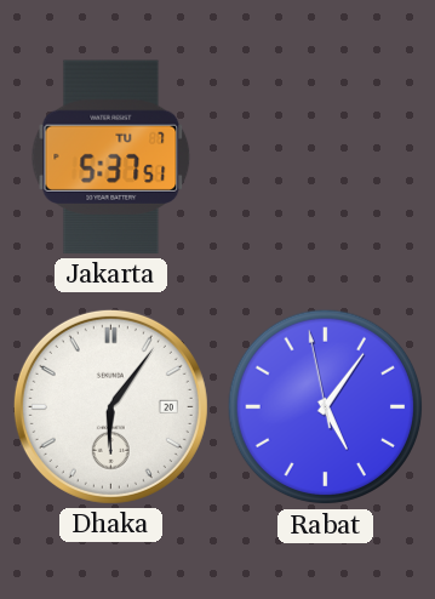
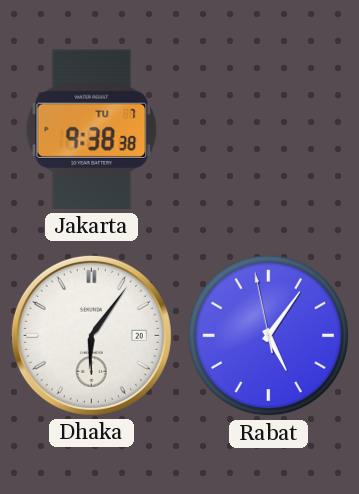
Jakarta: 5:37 -> 9:38 (92, 130)
